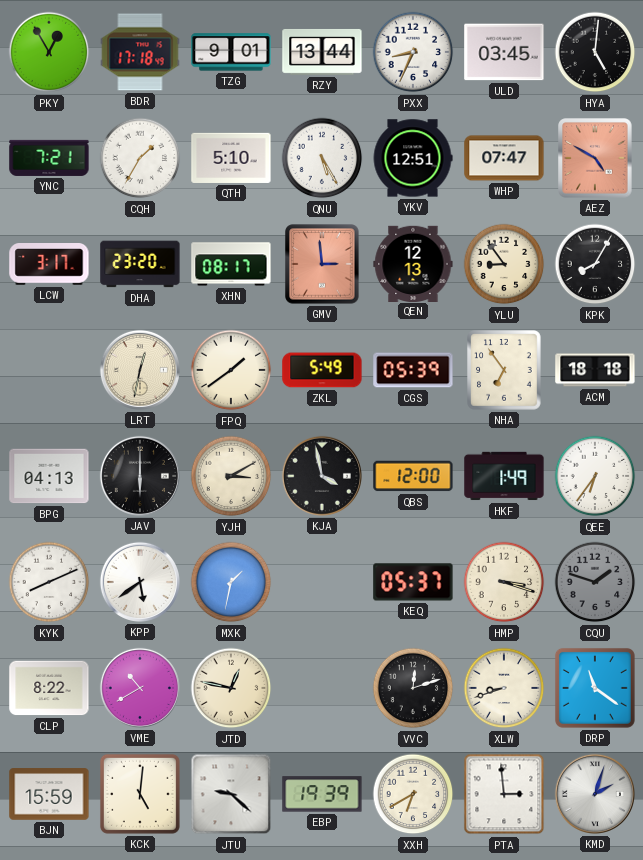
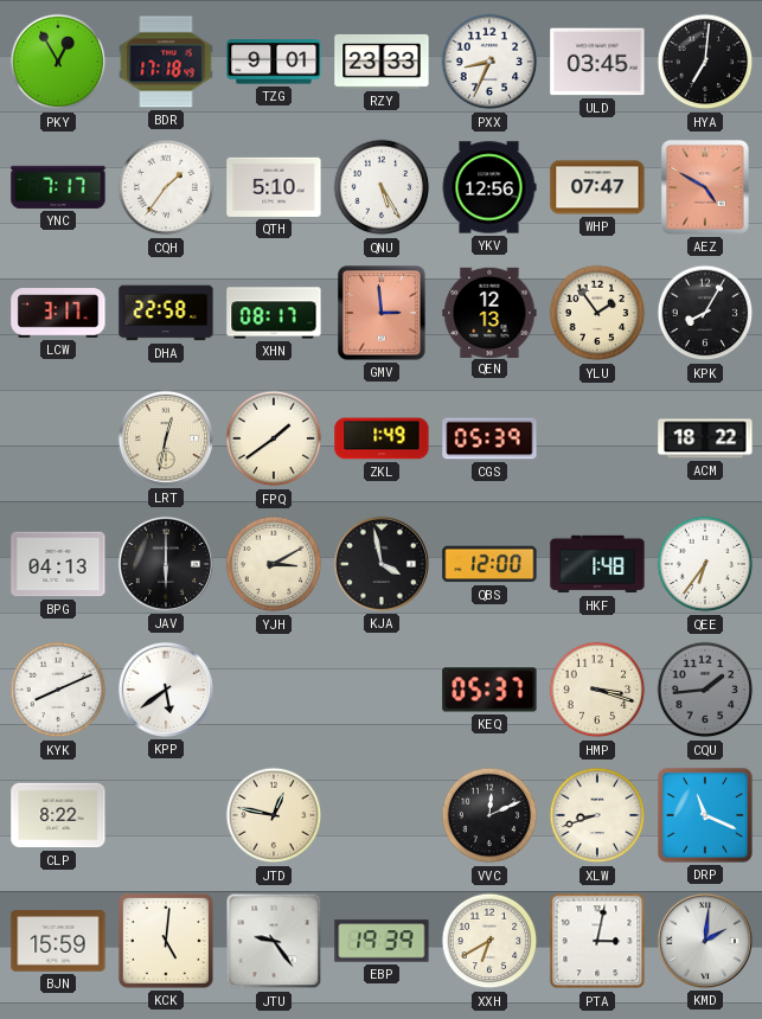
RZY: 13:44 -> 23:33 (382, 62)
HYA: 5:01 -> 7:01 (705, 62)
YNC: 7:21 -> 7:17 (58, 187)
CQH: 1:35 -> 1:36 (166, 187)
YKV: 12:51 -> 12:56 (489, 187)
DHA: 23:20 -> 22:58 (166, 313)
YLU: 8:54 -> 1:54 (597, 313)
ZKL: 5:49 -> 1:49 (382, 438)
NHA: 6:54 -> none (504, 370)
ACM: 18:18 -> 18:22 (705, 438)
HKF: 1:49 -> 1:48 (597, 564)
MXK: 1:32 -> none (231, 582)
CQU: 1:48 -> 1:44 (705, 690)
VME: 10:40 -> none (140, 688)
VVC: 12:12 -> 12:11 (489, 815)
DRP: 11:21 -> 11:19 (705, 815)
JTU: 9:22 -> 9:24 (274, 941)
PTA: 2:59 -> 3:02 (597, 941)
KMD: 2:03 -> 2:01 (705, 941)
